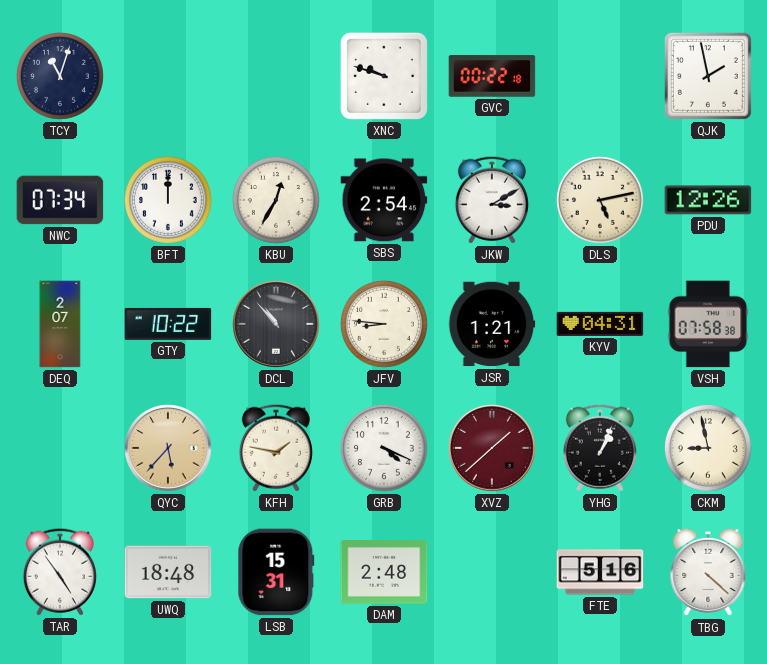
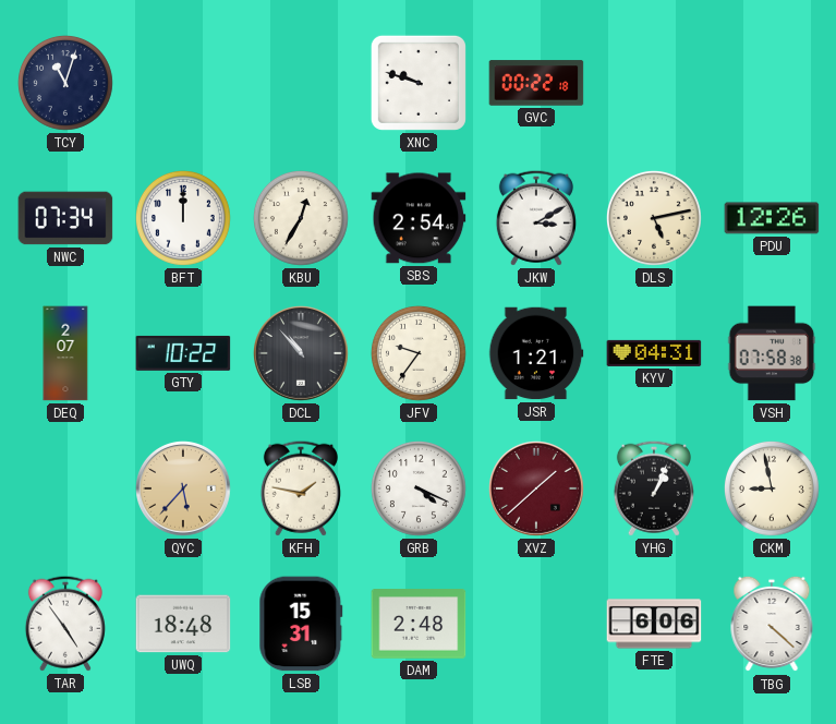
QJK: 1:58 -> none (708, 76)
JFV: 8:46 -> 9:36 (419, 353)
FTE: 5:16 -> 6:06 (654, 624)
